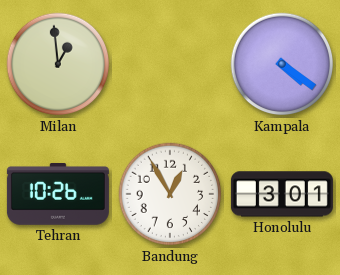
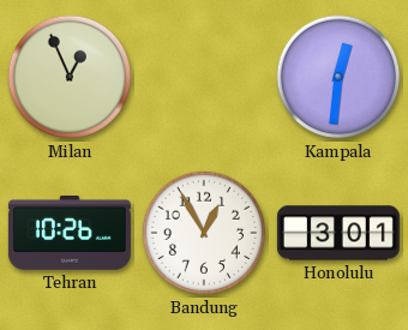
Milan: 12:59 -> 12:56 (70, 77)
Kampala: 4:21 -> 12:31 (338, 77)
